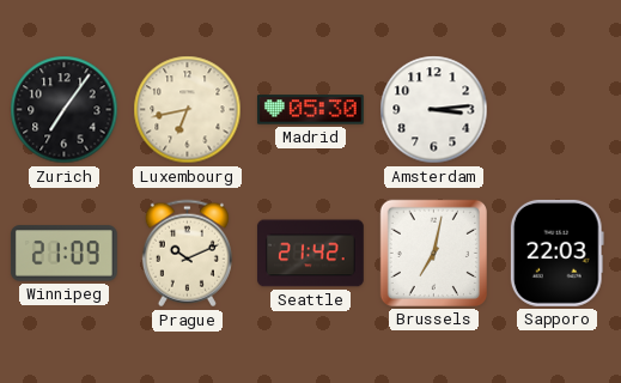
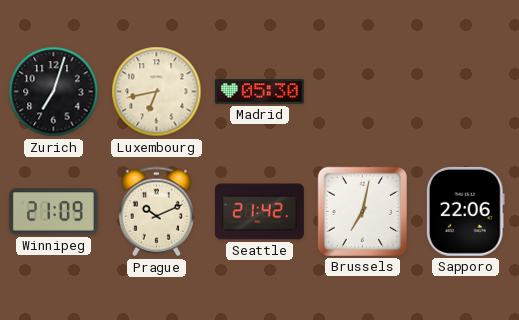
Zurich: 7:06 -> 7:03 (54, 92)
Amsterdam: 3:14 -> none (434, 110)
Sapporo: 22:03 -> 22:06 (465, 211)
